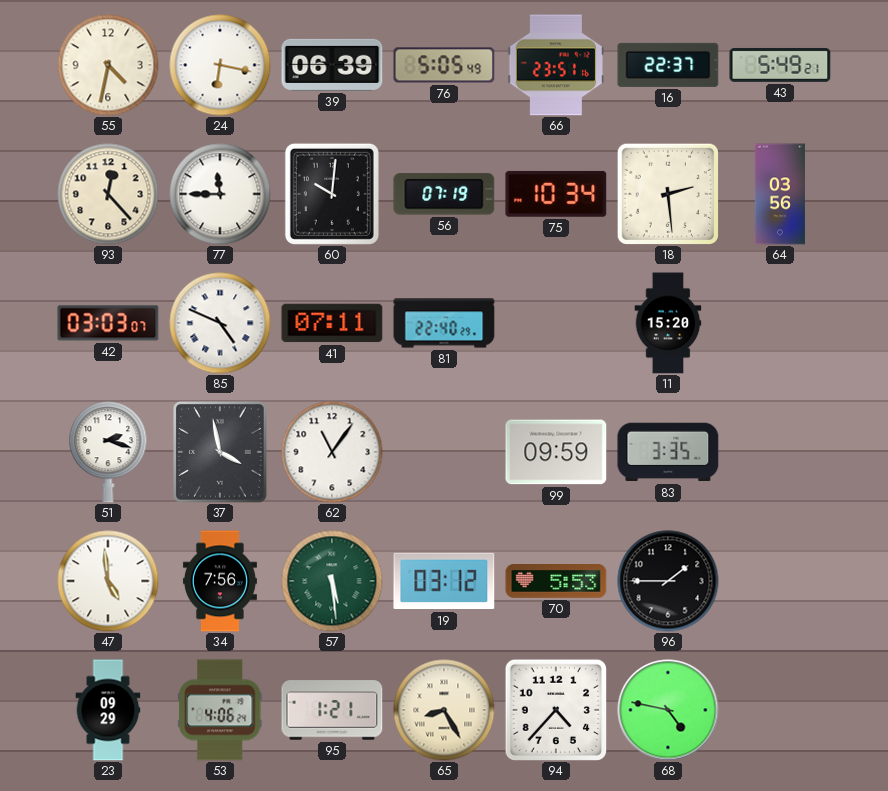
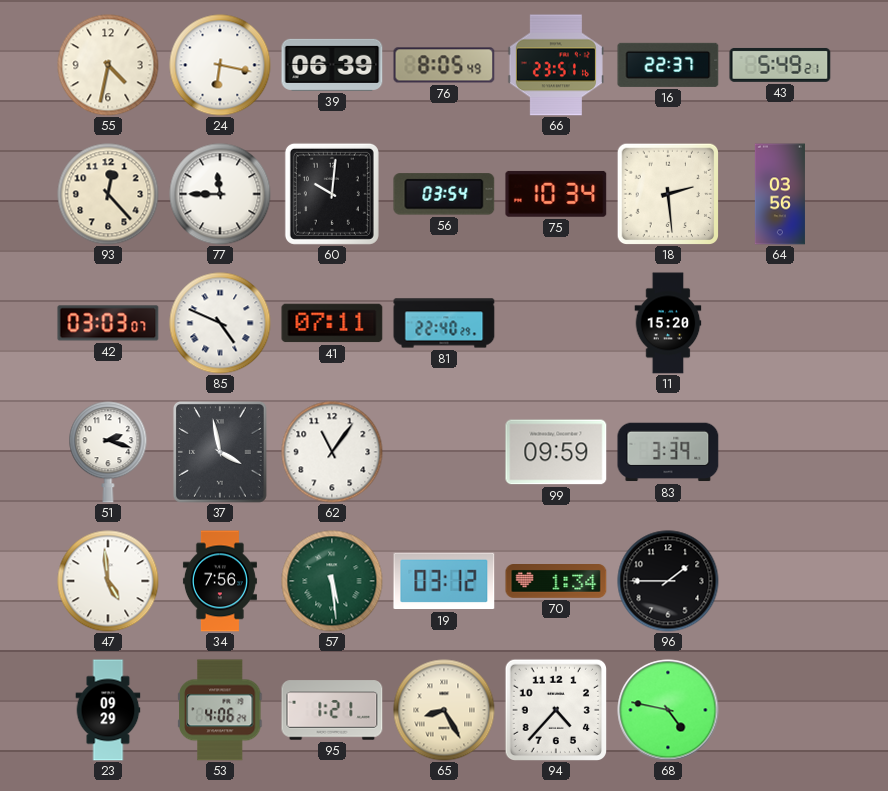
76: 5:05 -> 8:05 (444, 65)
56: 07:19 -> 03:54 (444, 194)
83: 3:35 -> 3:39 (668, 452)
70: 5:53 -> 1:34 (556, 582)
